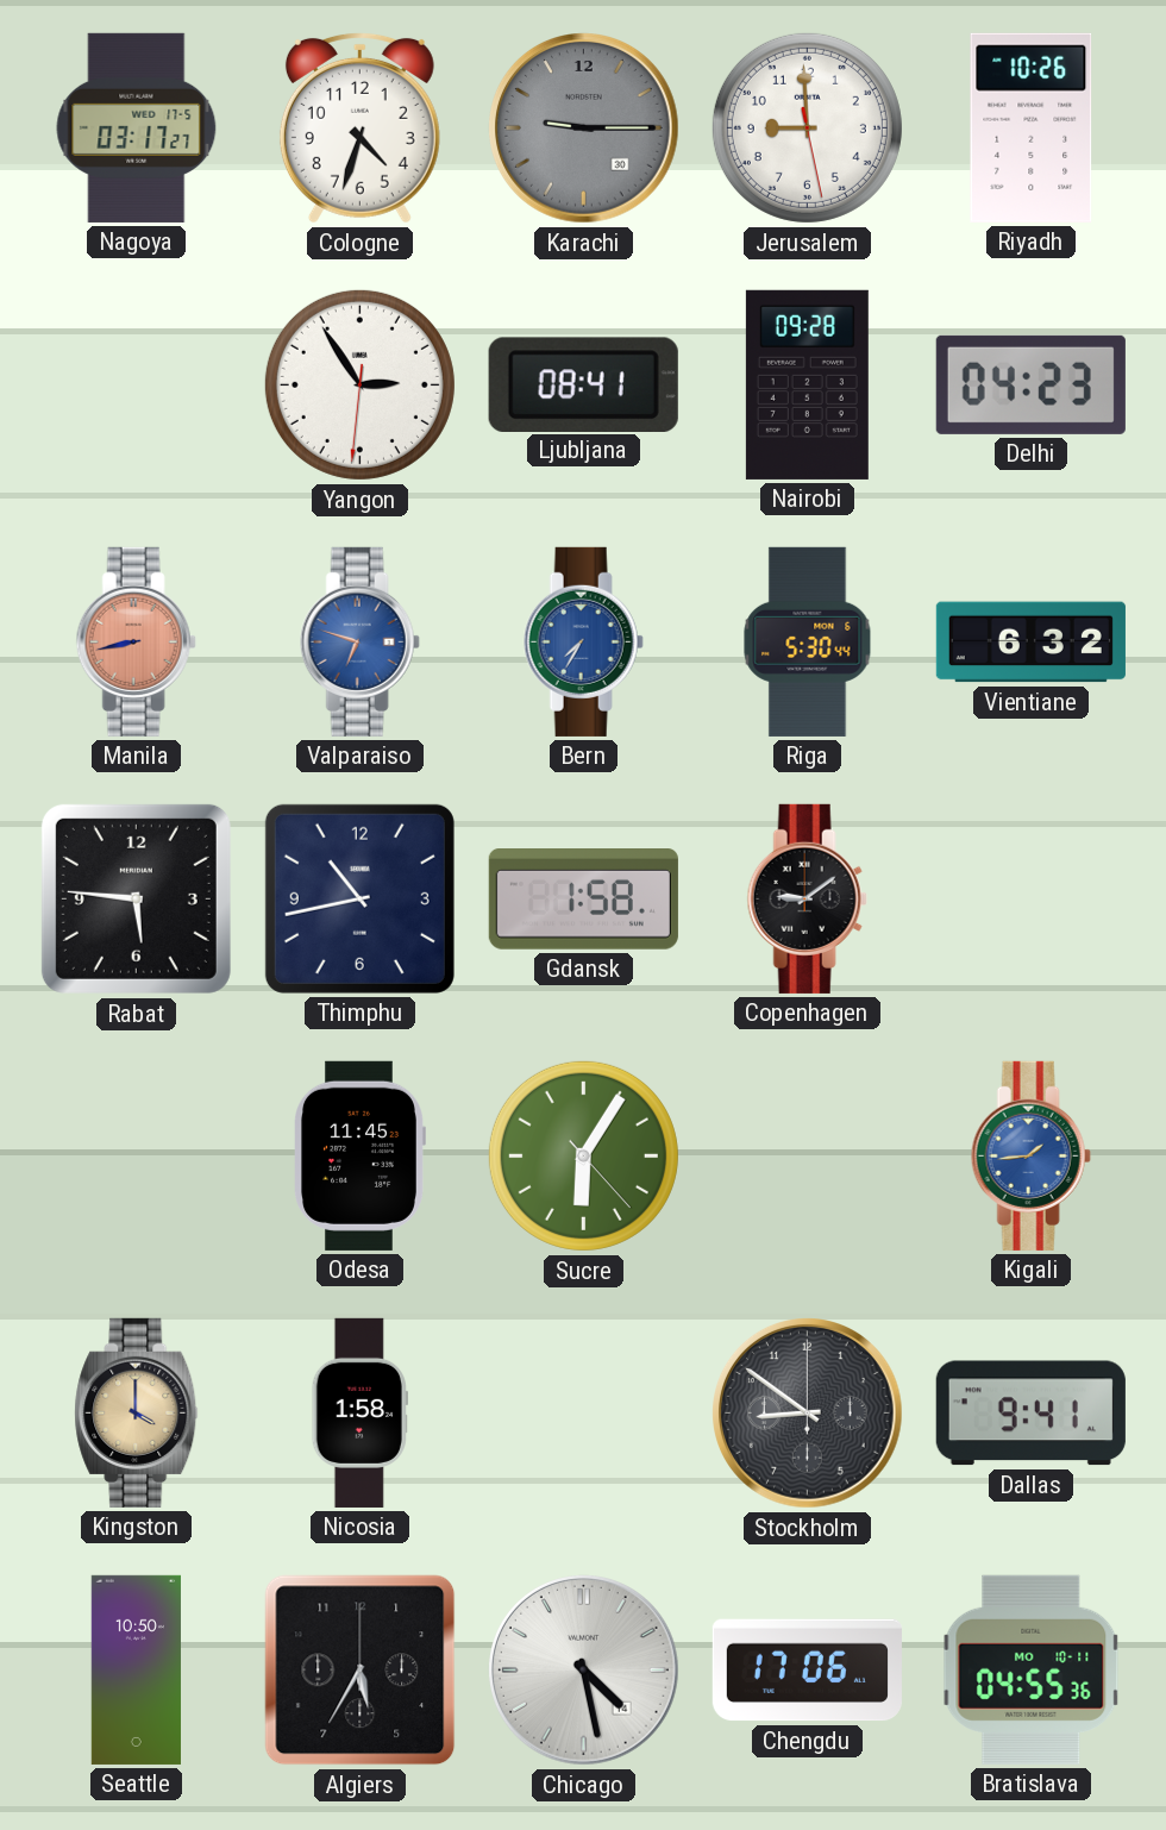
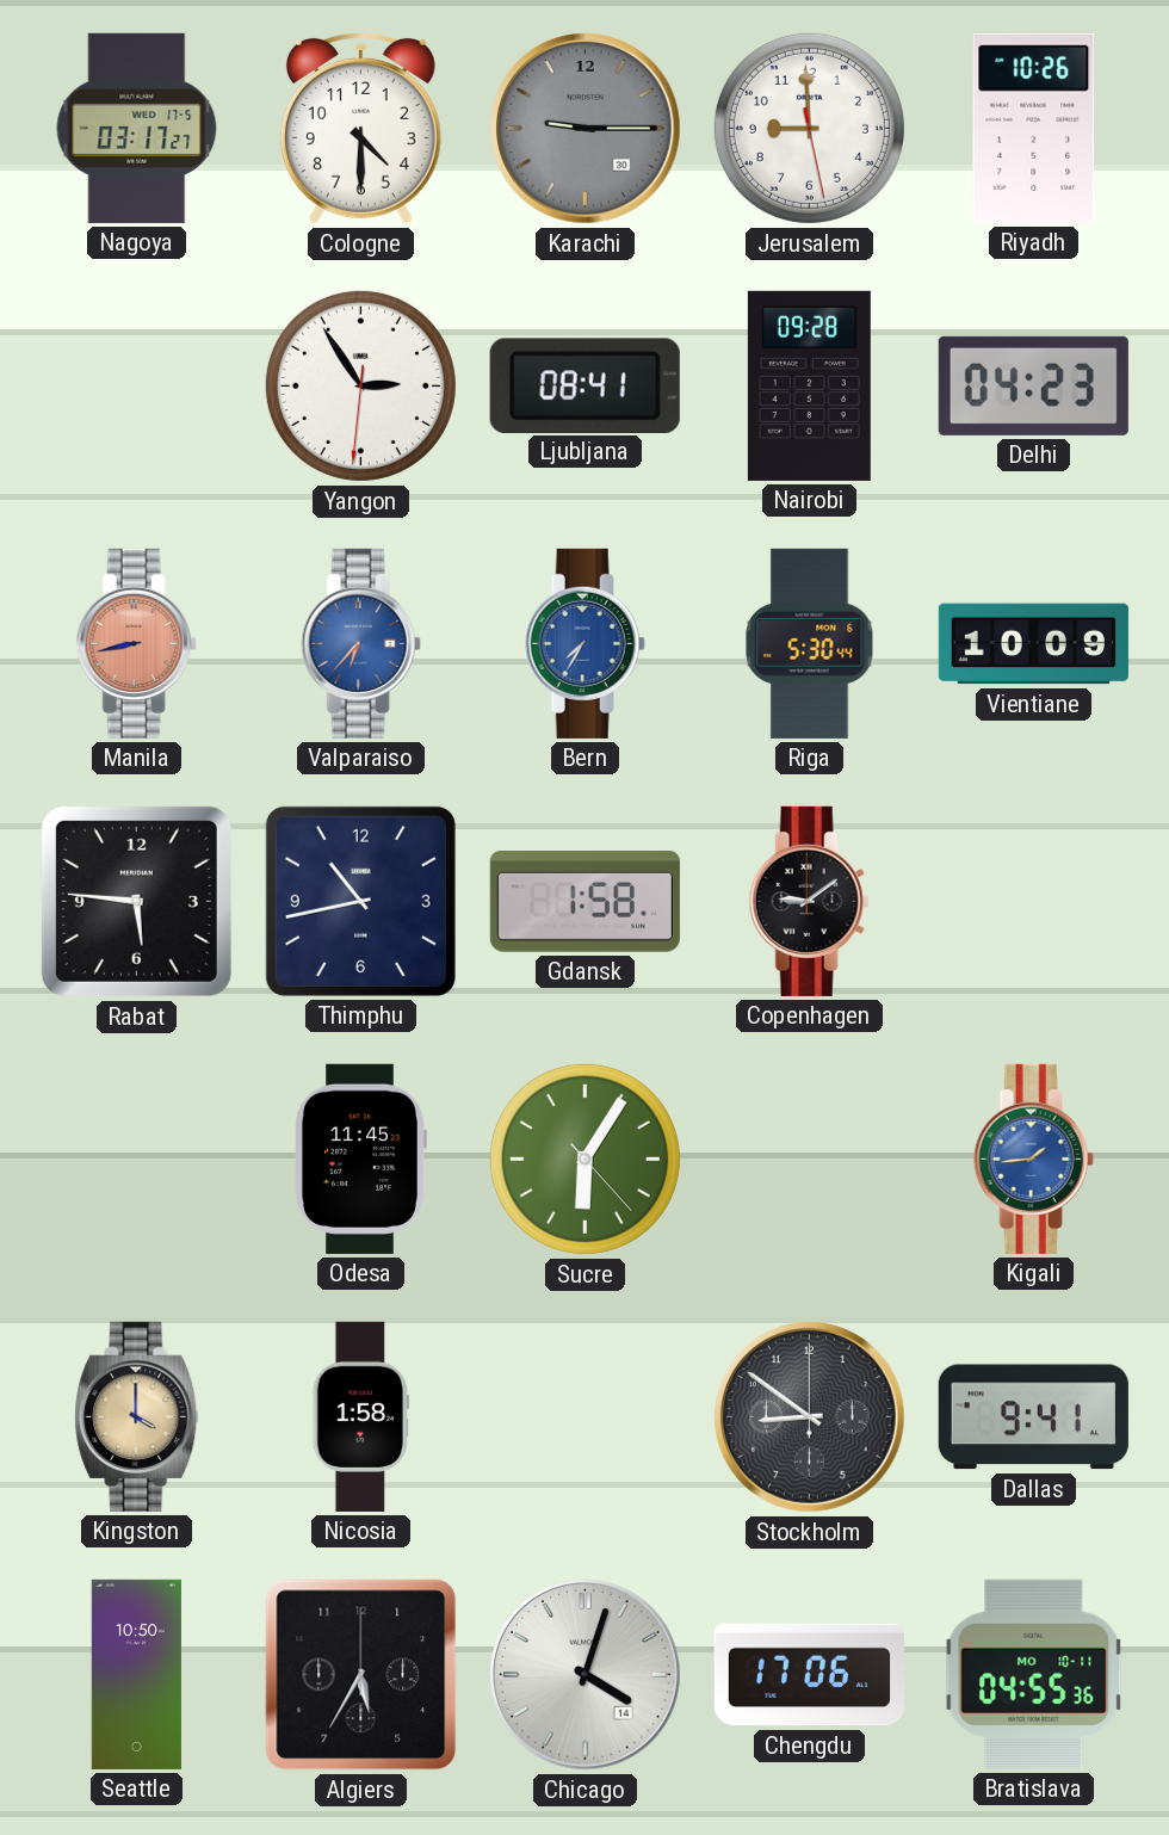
Cologne: 4:33 -> 4:30 (360, 128)
Valparaiso: 6:48 -> 6:37 (360, 643)
Vientiane: 6:32 -> 10:09 (1033, 644)
Chicago: 4:28 -> 4:03 (586, 1675)
